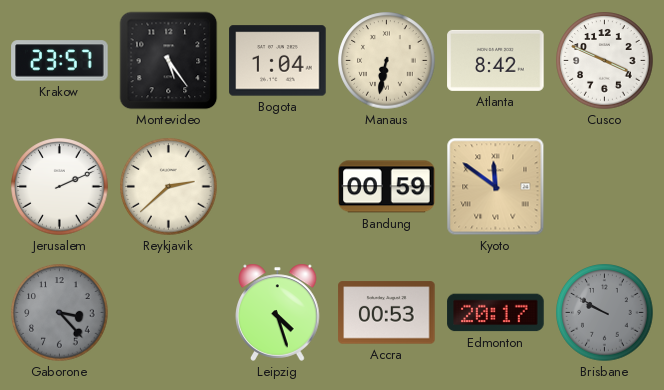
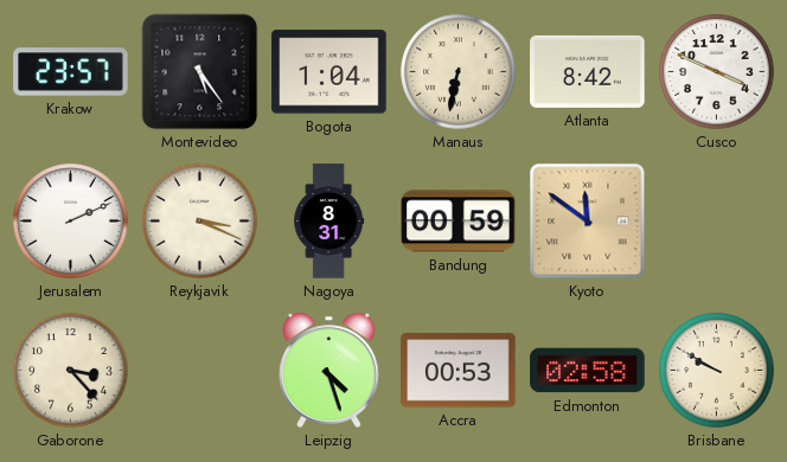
Reykjavik: 2:38 -> 3:19 (200, 222)
Nagoya: none -> 8:31 (329, 222)
Gaborone dial: grey -> cream (71, 371)
Edmonton: 20:17 -> 02:58 (588, 371)
Brisbane dial: grey -> cream (717, 371)
